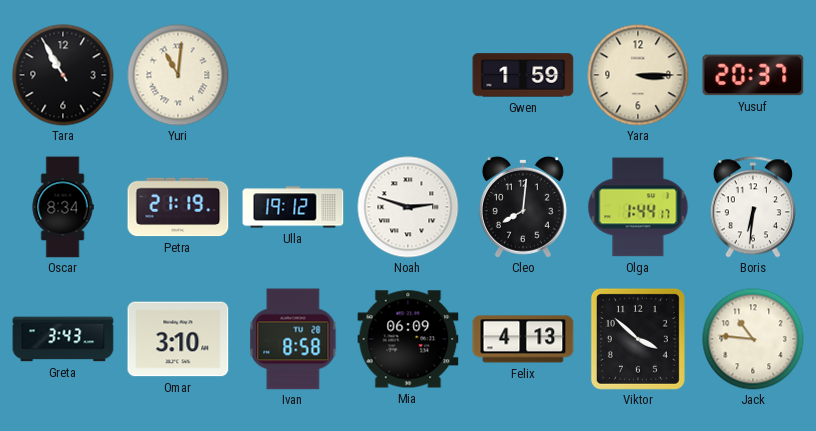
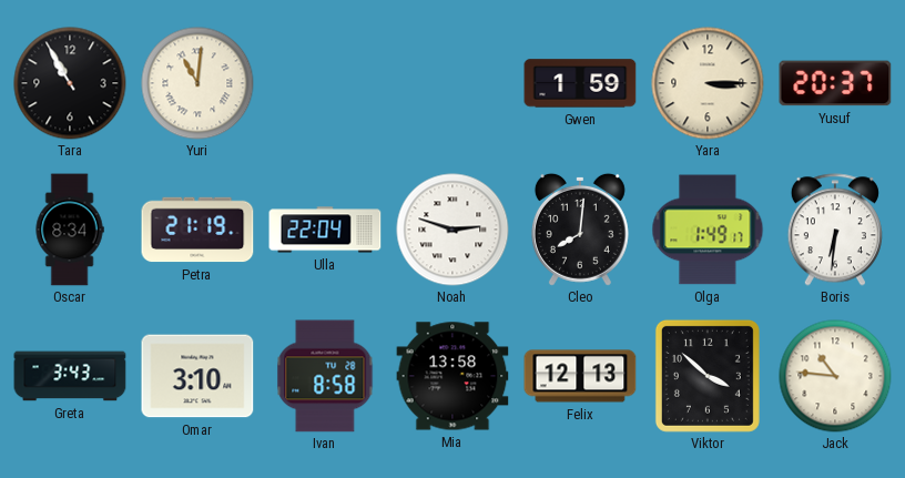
Ulla: 19:12 -> 22:04 (325, 230)
Olga: 1:44 -> 1:49 (708, 230)
Mia: 06:09 -> 13:58 (452, 376)
Felix: 4:13 -> 12:13 (580, 376)
